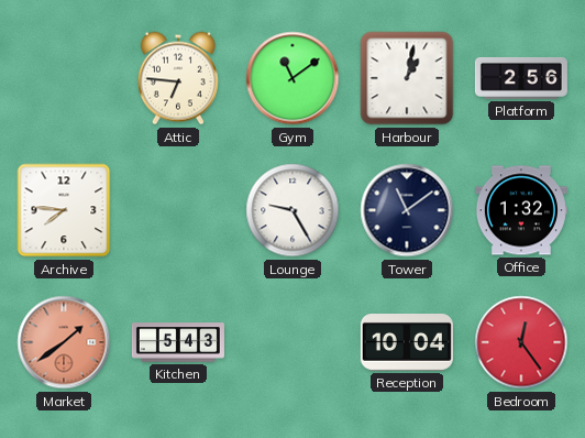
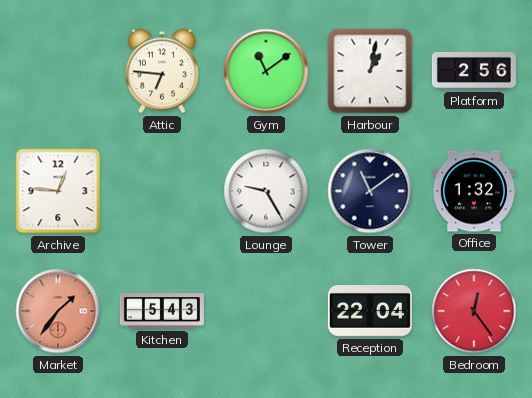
Archive: 7:46 -> 12:46 (58, 191)
Market: 1:39 -> 1:36 (58, 311)
Reception: 10:04 -> 22:04 (370, 312)
